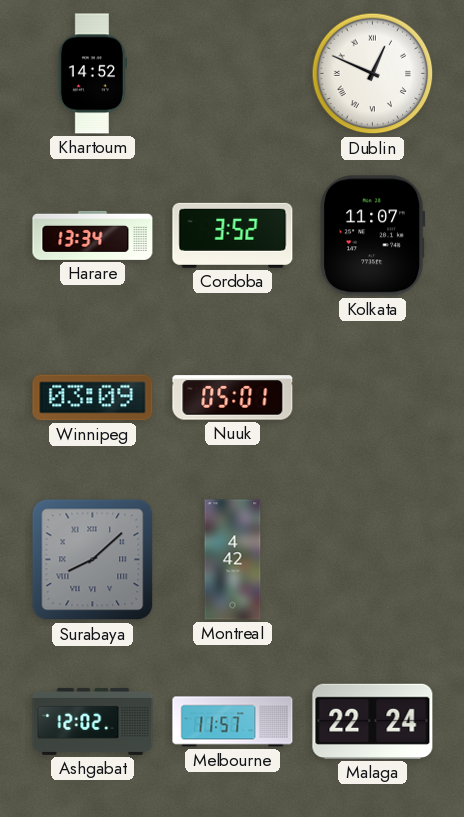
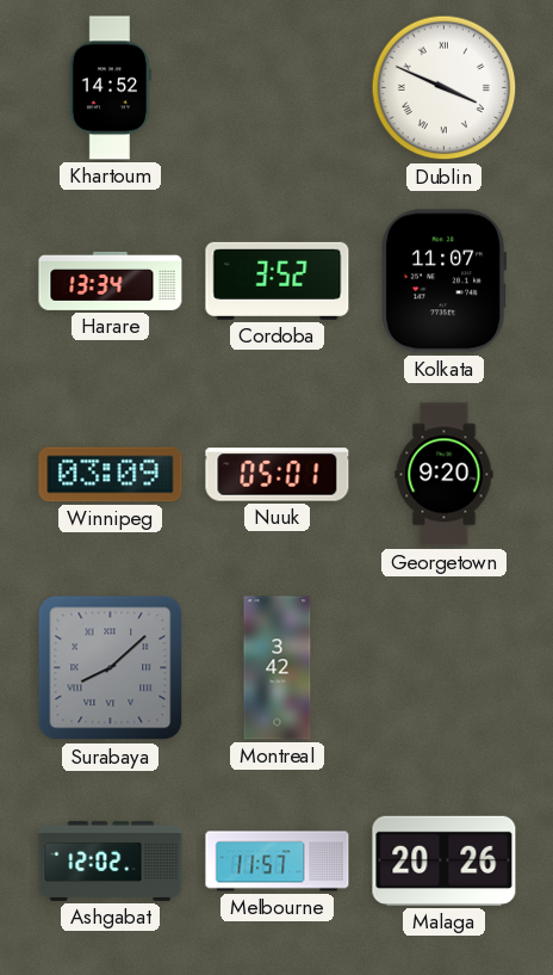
Dublin: 12:49 -> 3:49 (445, 88)
Georgetown: none -> 9:20 (445, 475)
Montreal: 4:42 -> 3:42 (278, 668)
Malaga: 22:24 -> 20:26 (445, 860)
